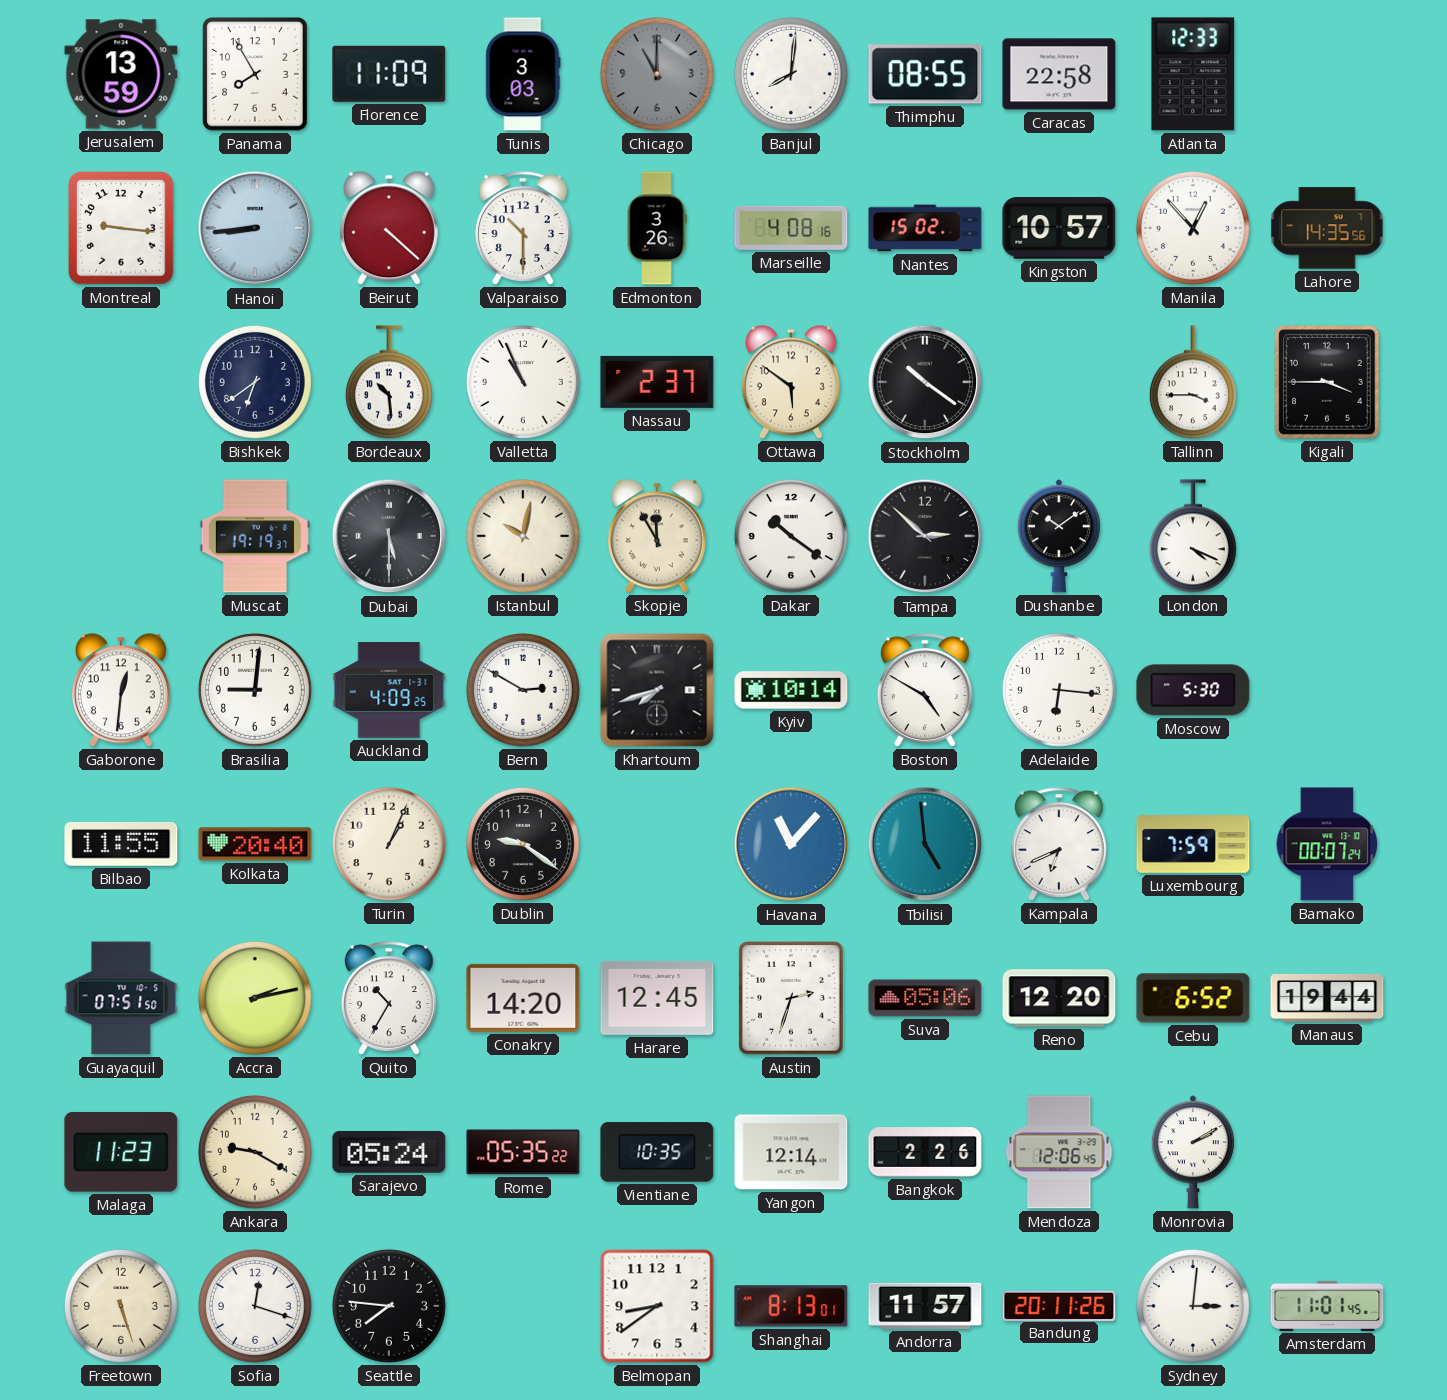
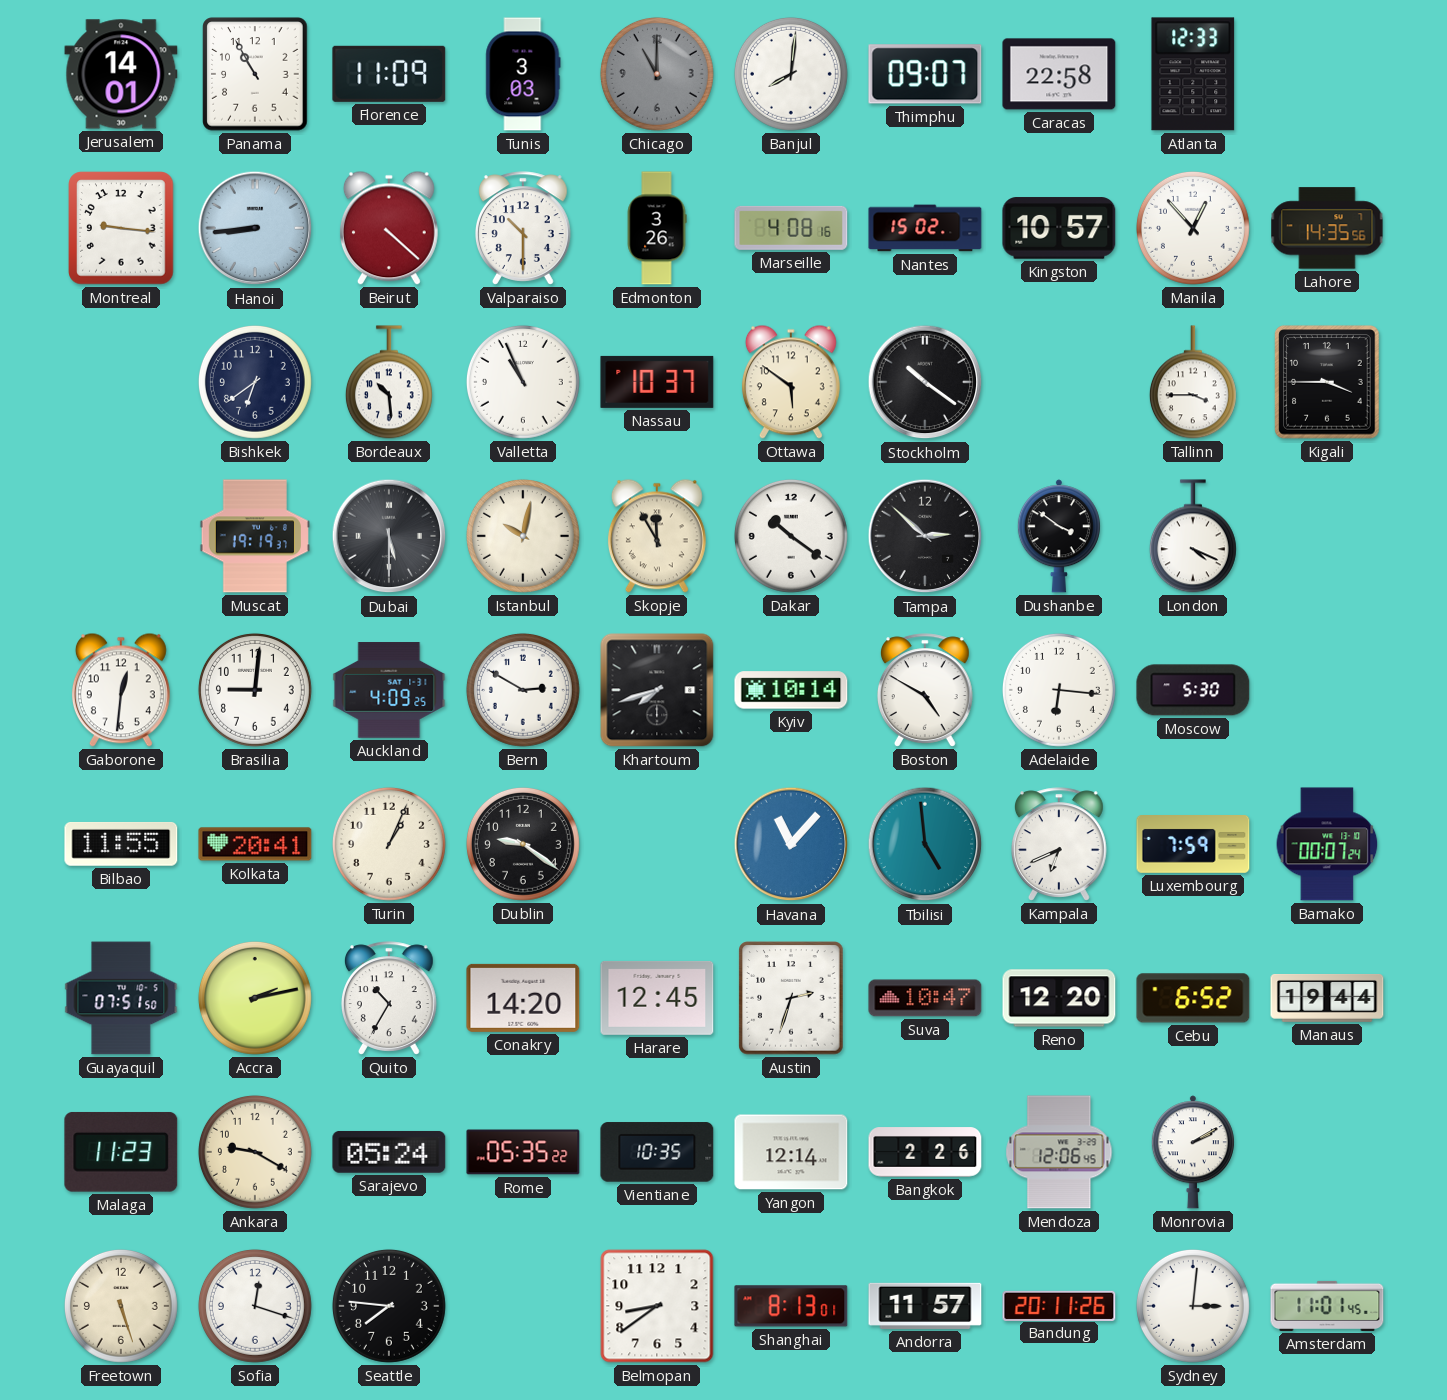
Jerusalem: 13:59 -> 14:01 (121, 74)
Panama: 7:55 -> 10:55 (255, 74)
Thimphu: 08:55 -> 09:07 (925, 74)
Nassau: 2:37 -> 10:37 (657, 382)
Dushanbe: 10:09 -> 3:51 (1059, 536)
Kolkata: 20:40 -> 20:41 (255, 844)
Suva: 05:06 -> 10:47 (925, 998)
